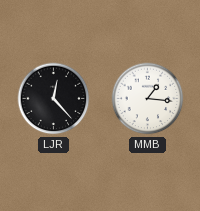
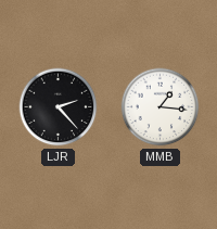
LJR: 12:23 -> 2:23 (59, 107)
